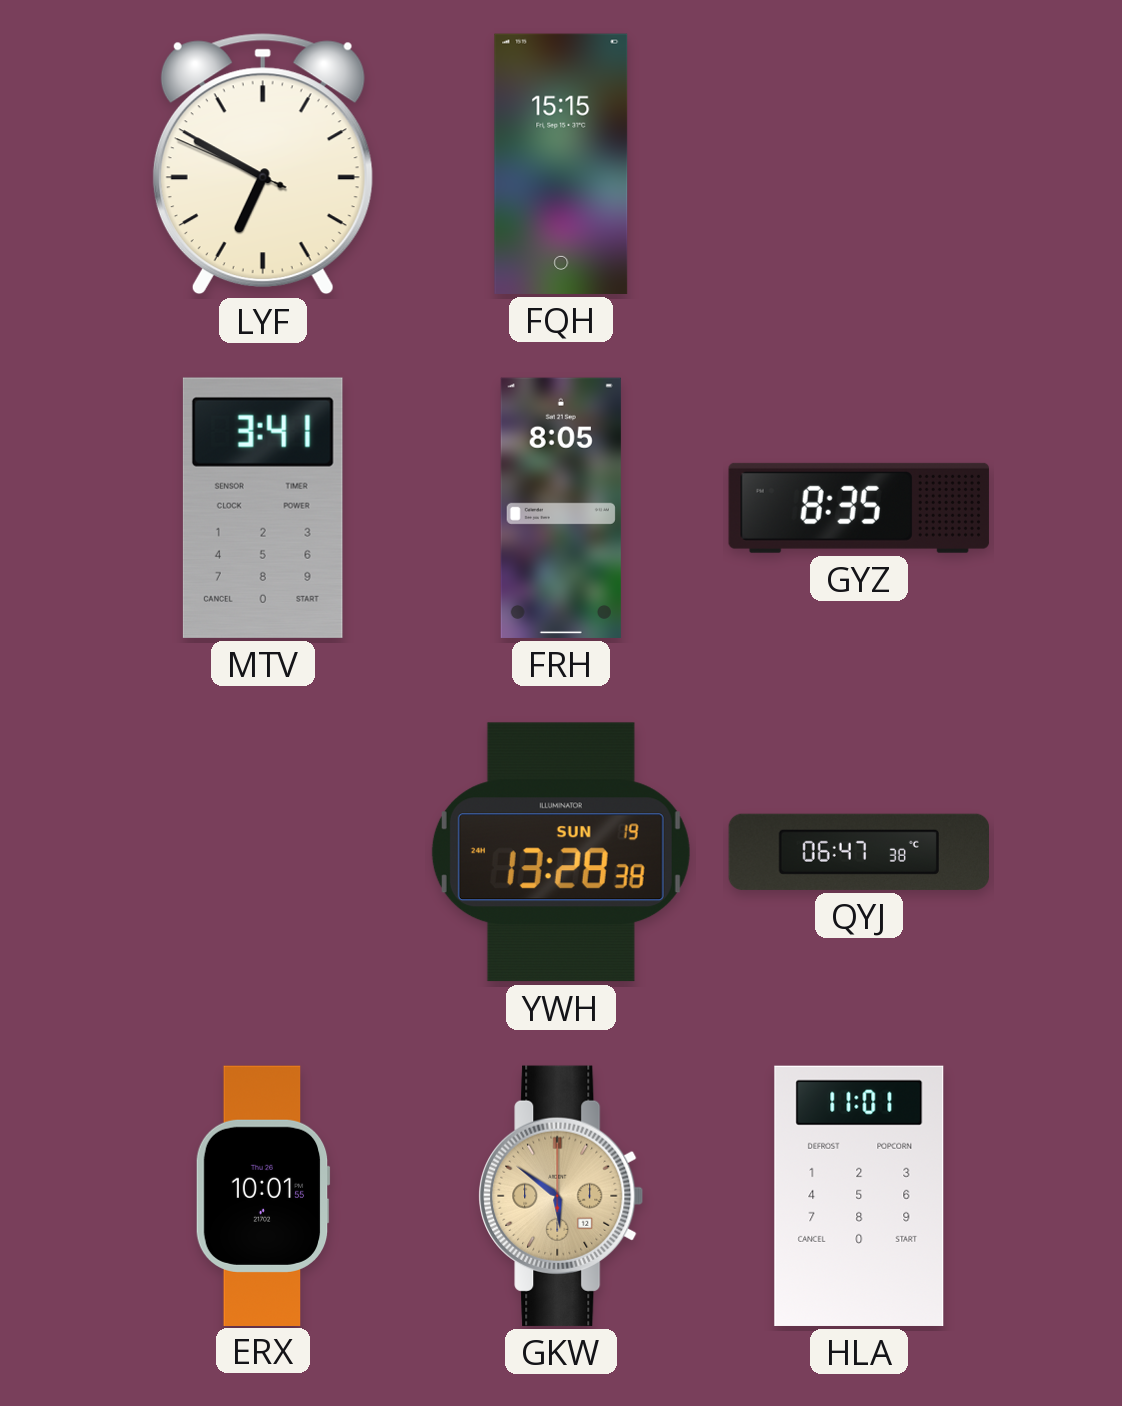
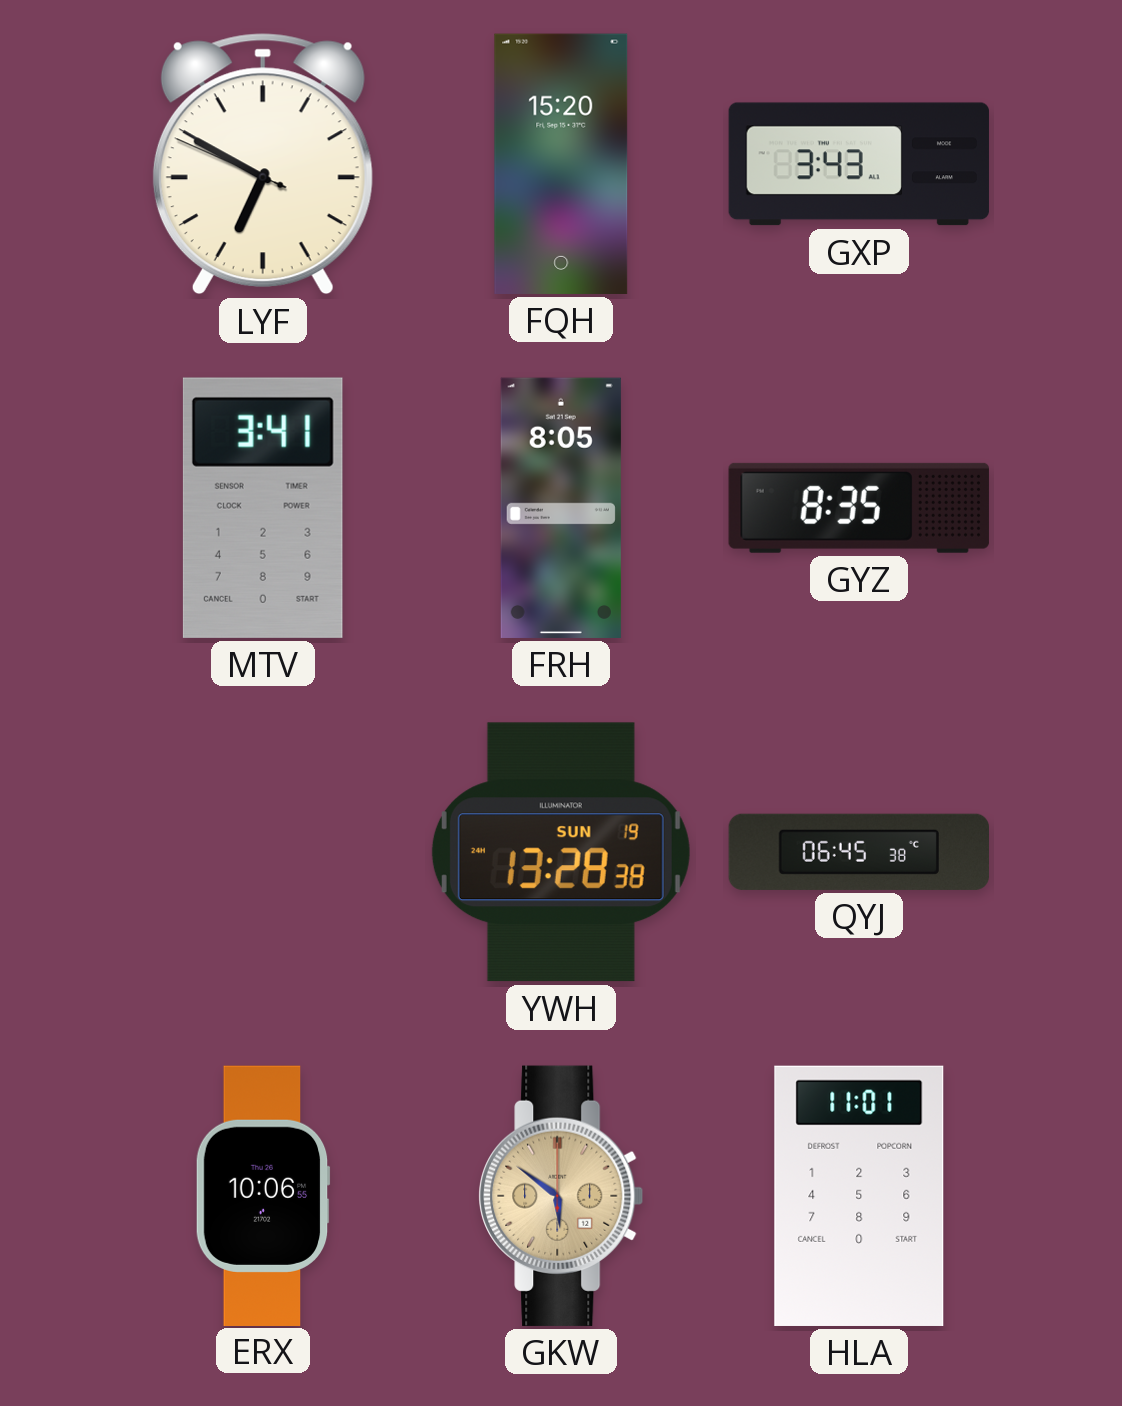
FQH: 15:15 -> 15:20 (561, 164)
GXP: none -> 3:43 (859, 164)
QYJ: 06:47 -> 06:45 (858, 852)
ERX: 10:01 -> 10:06 (263, 1195)
